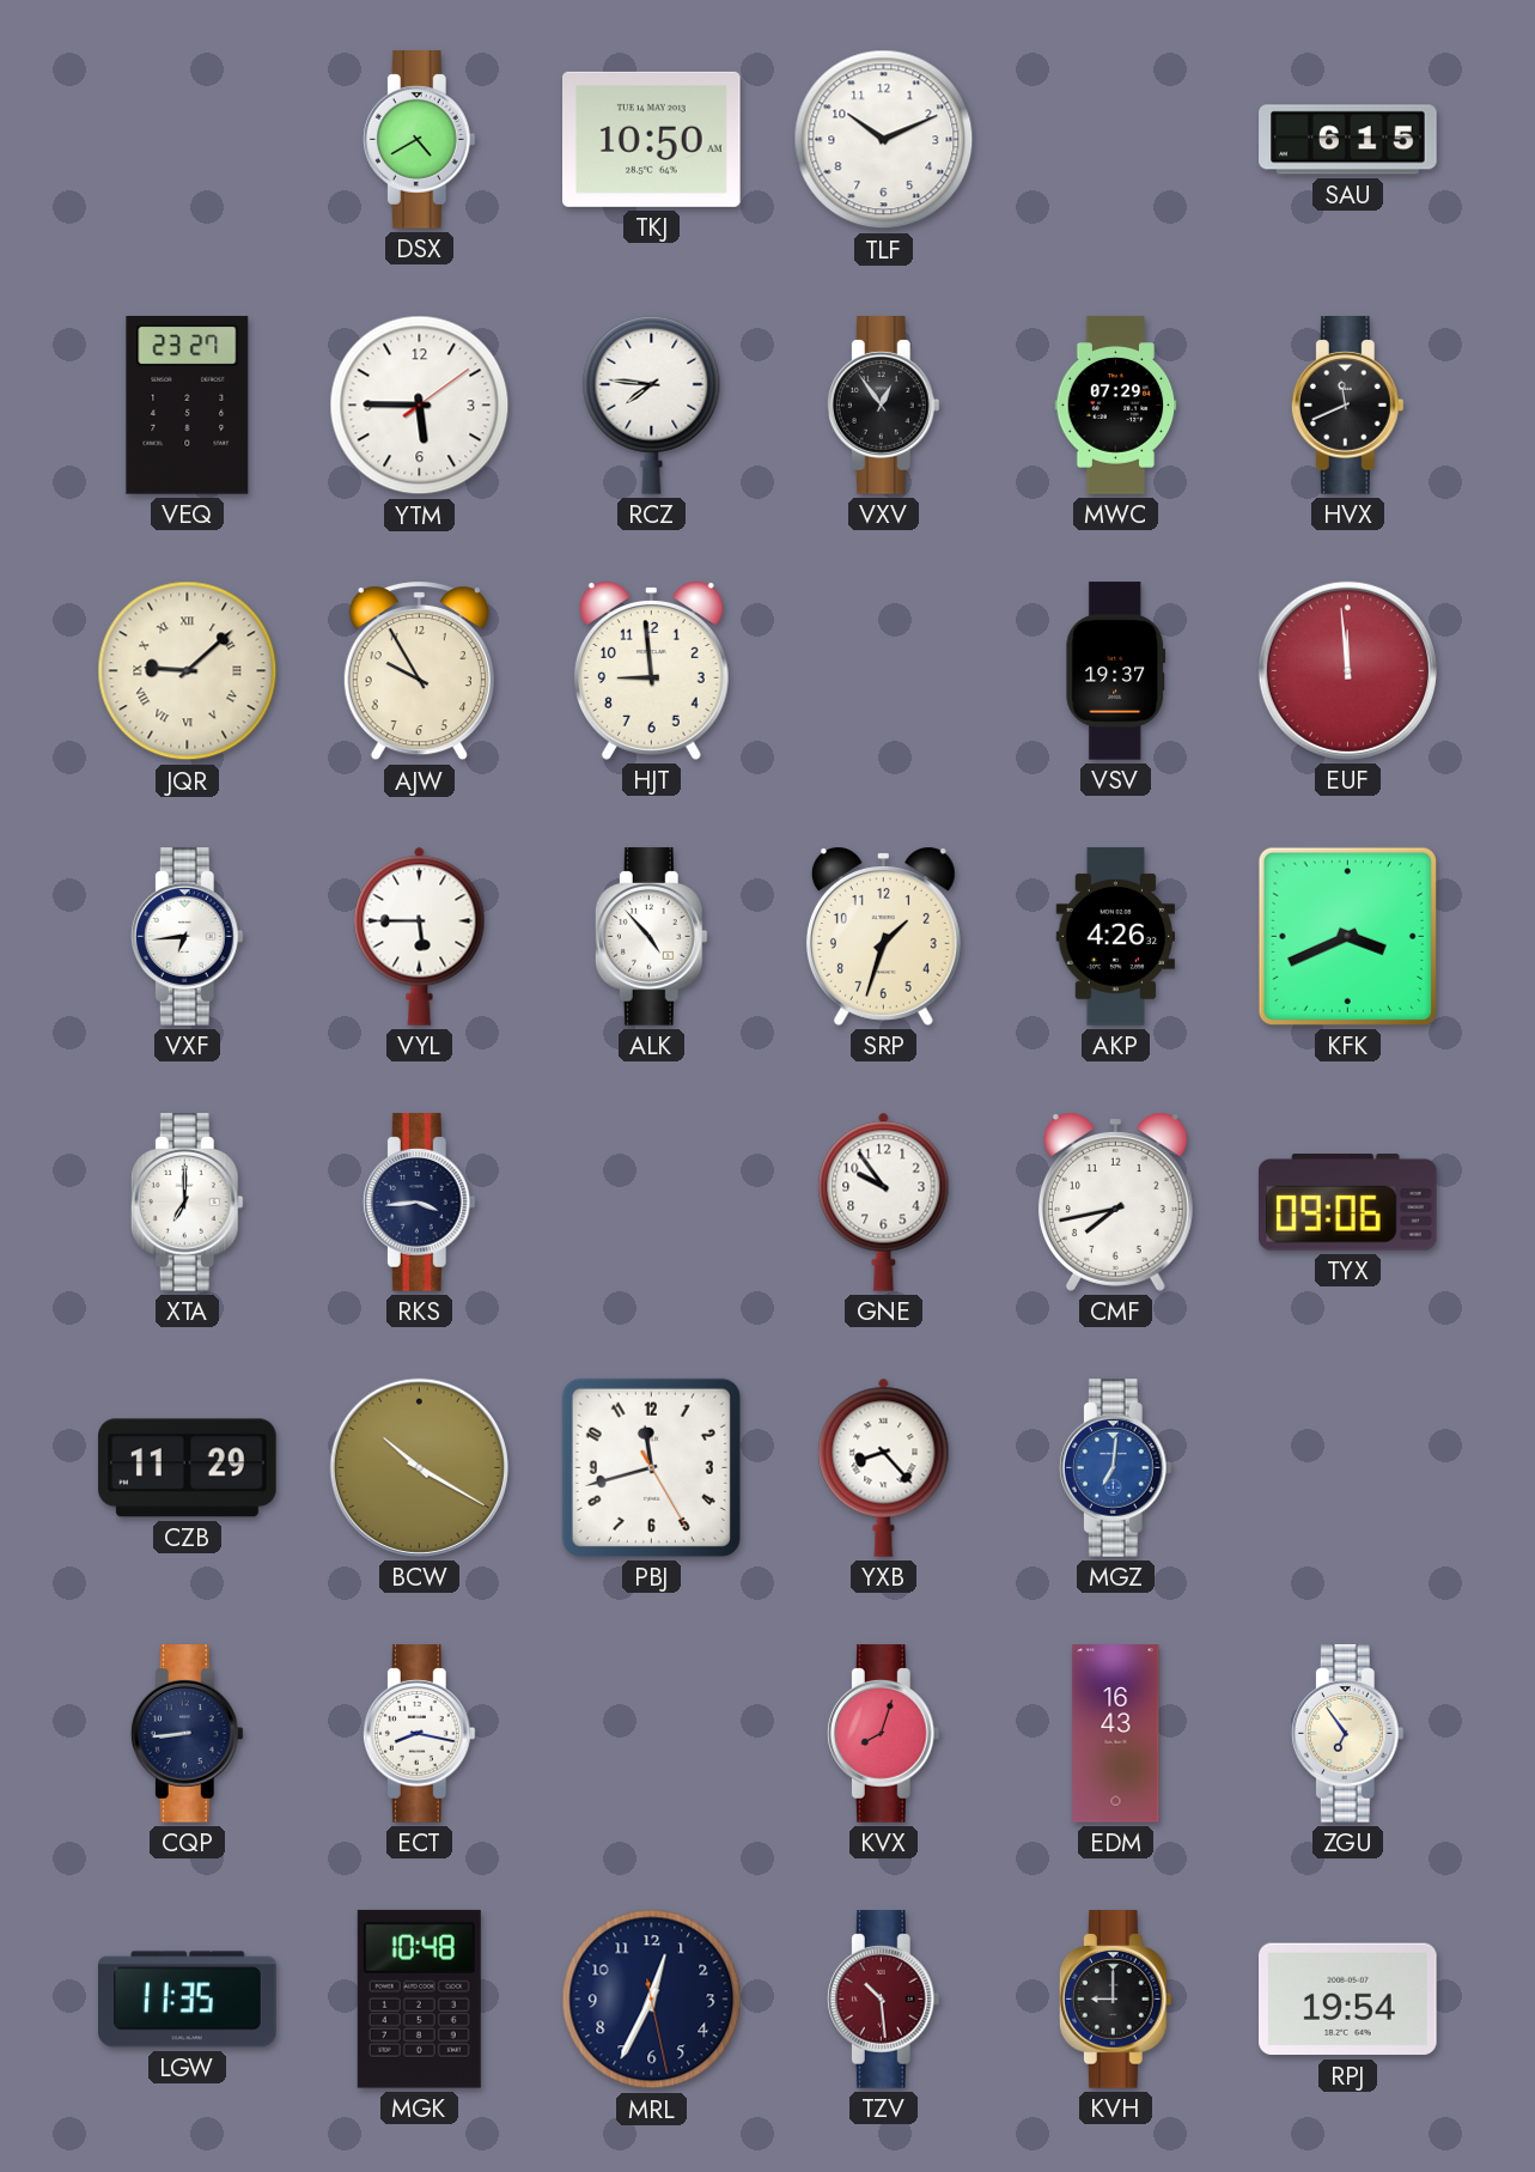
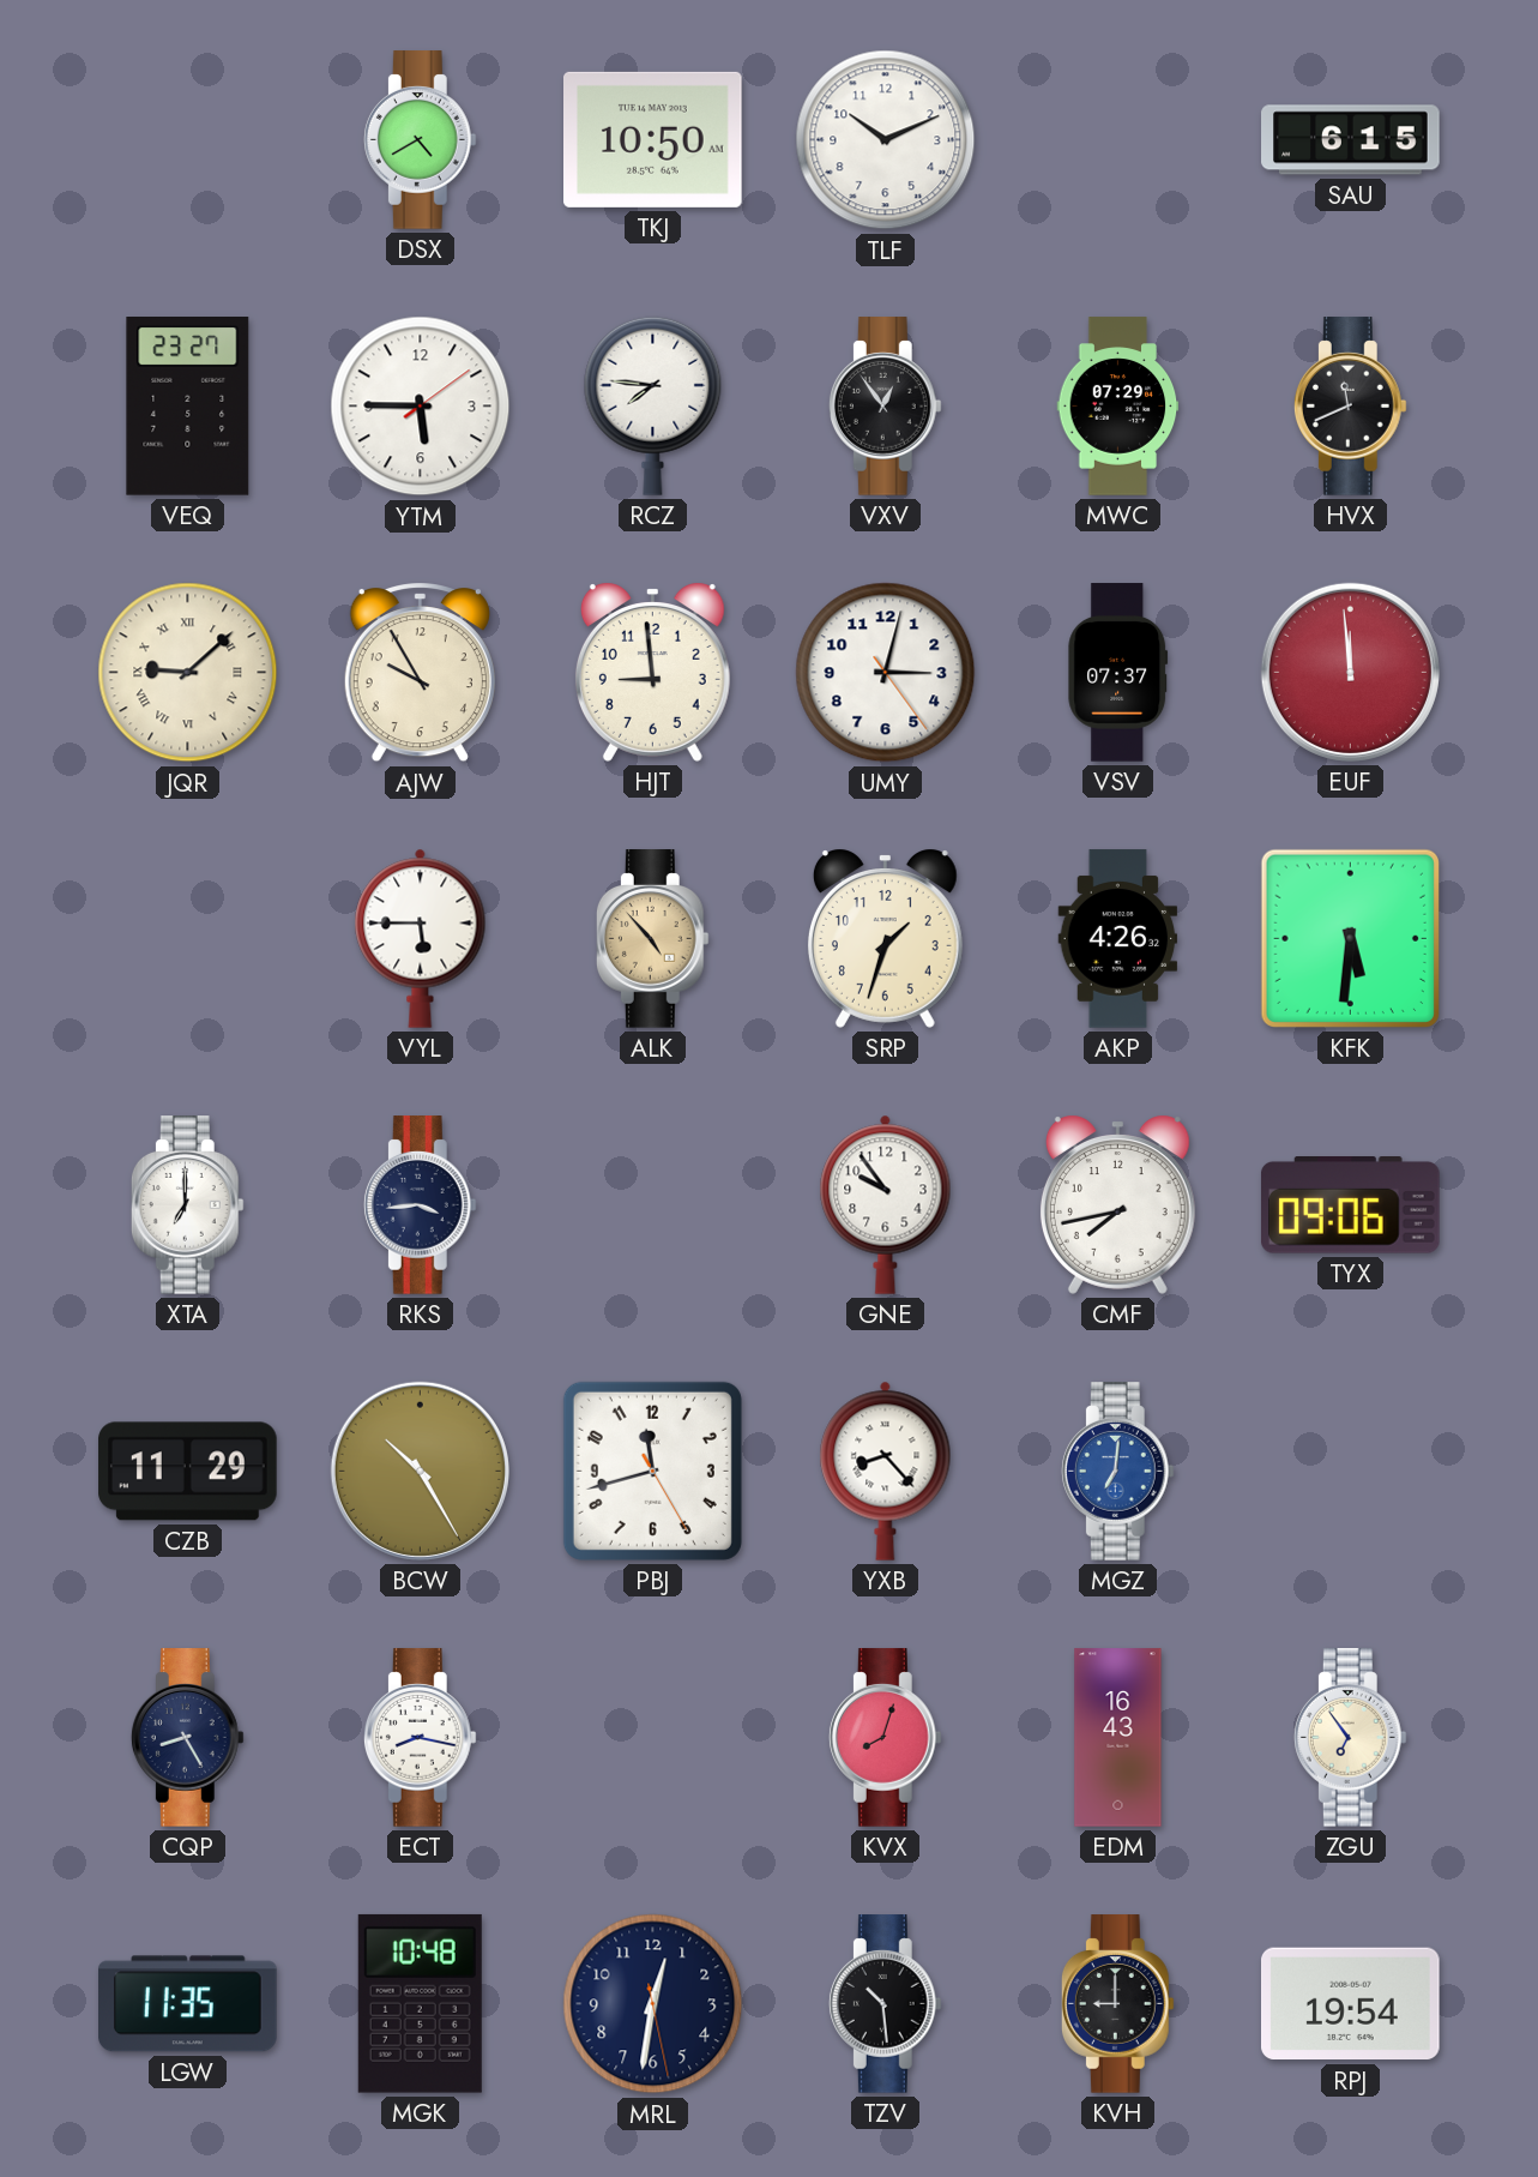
UMY: none -> 3:02 (886, 673)
VSV: 19:37 -> 07:37 (1118, 673)
VXF: 6:44 -> none (187, 937)
ALK dial: white -> champagne (652, 939)
KFK: 3:41 -> 5:31 (1350, 938)
BCW: 10:20 -> 10:25 (420, 1471)
CQP: 8:44 -> 8:25 (187, 1738)
MRL: 12:34 -> 12:31 (653, 2004)
TZV dial: burgundy -> black (885, 2004)
